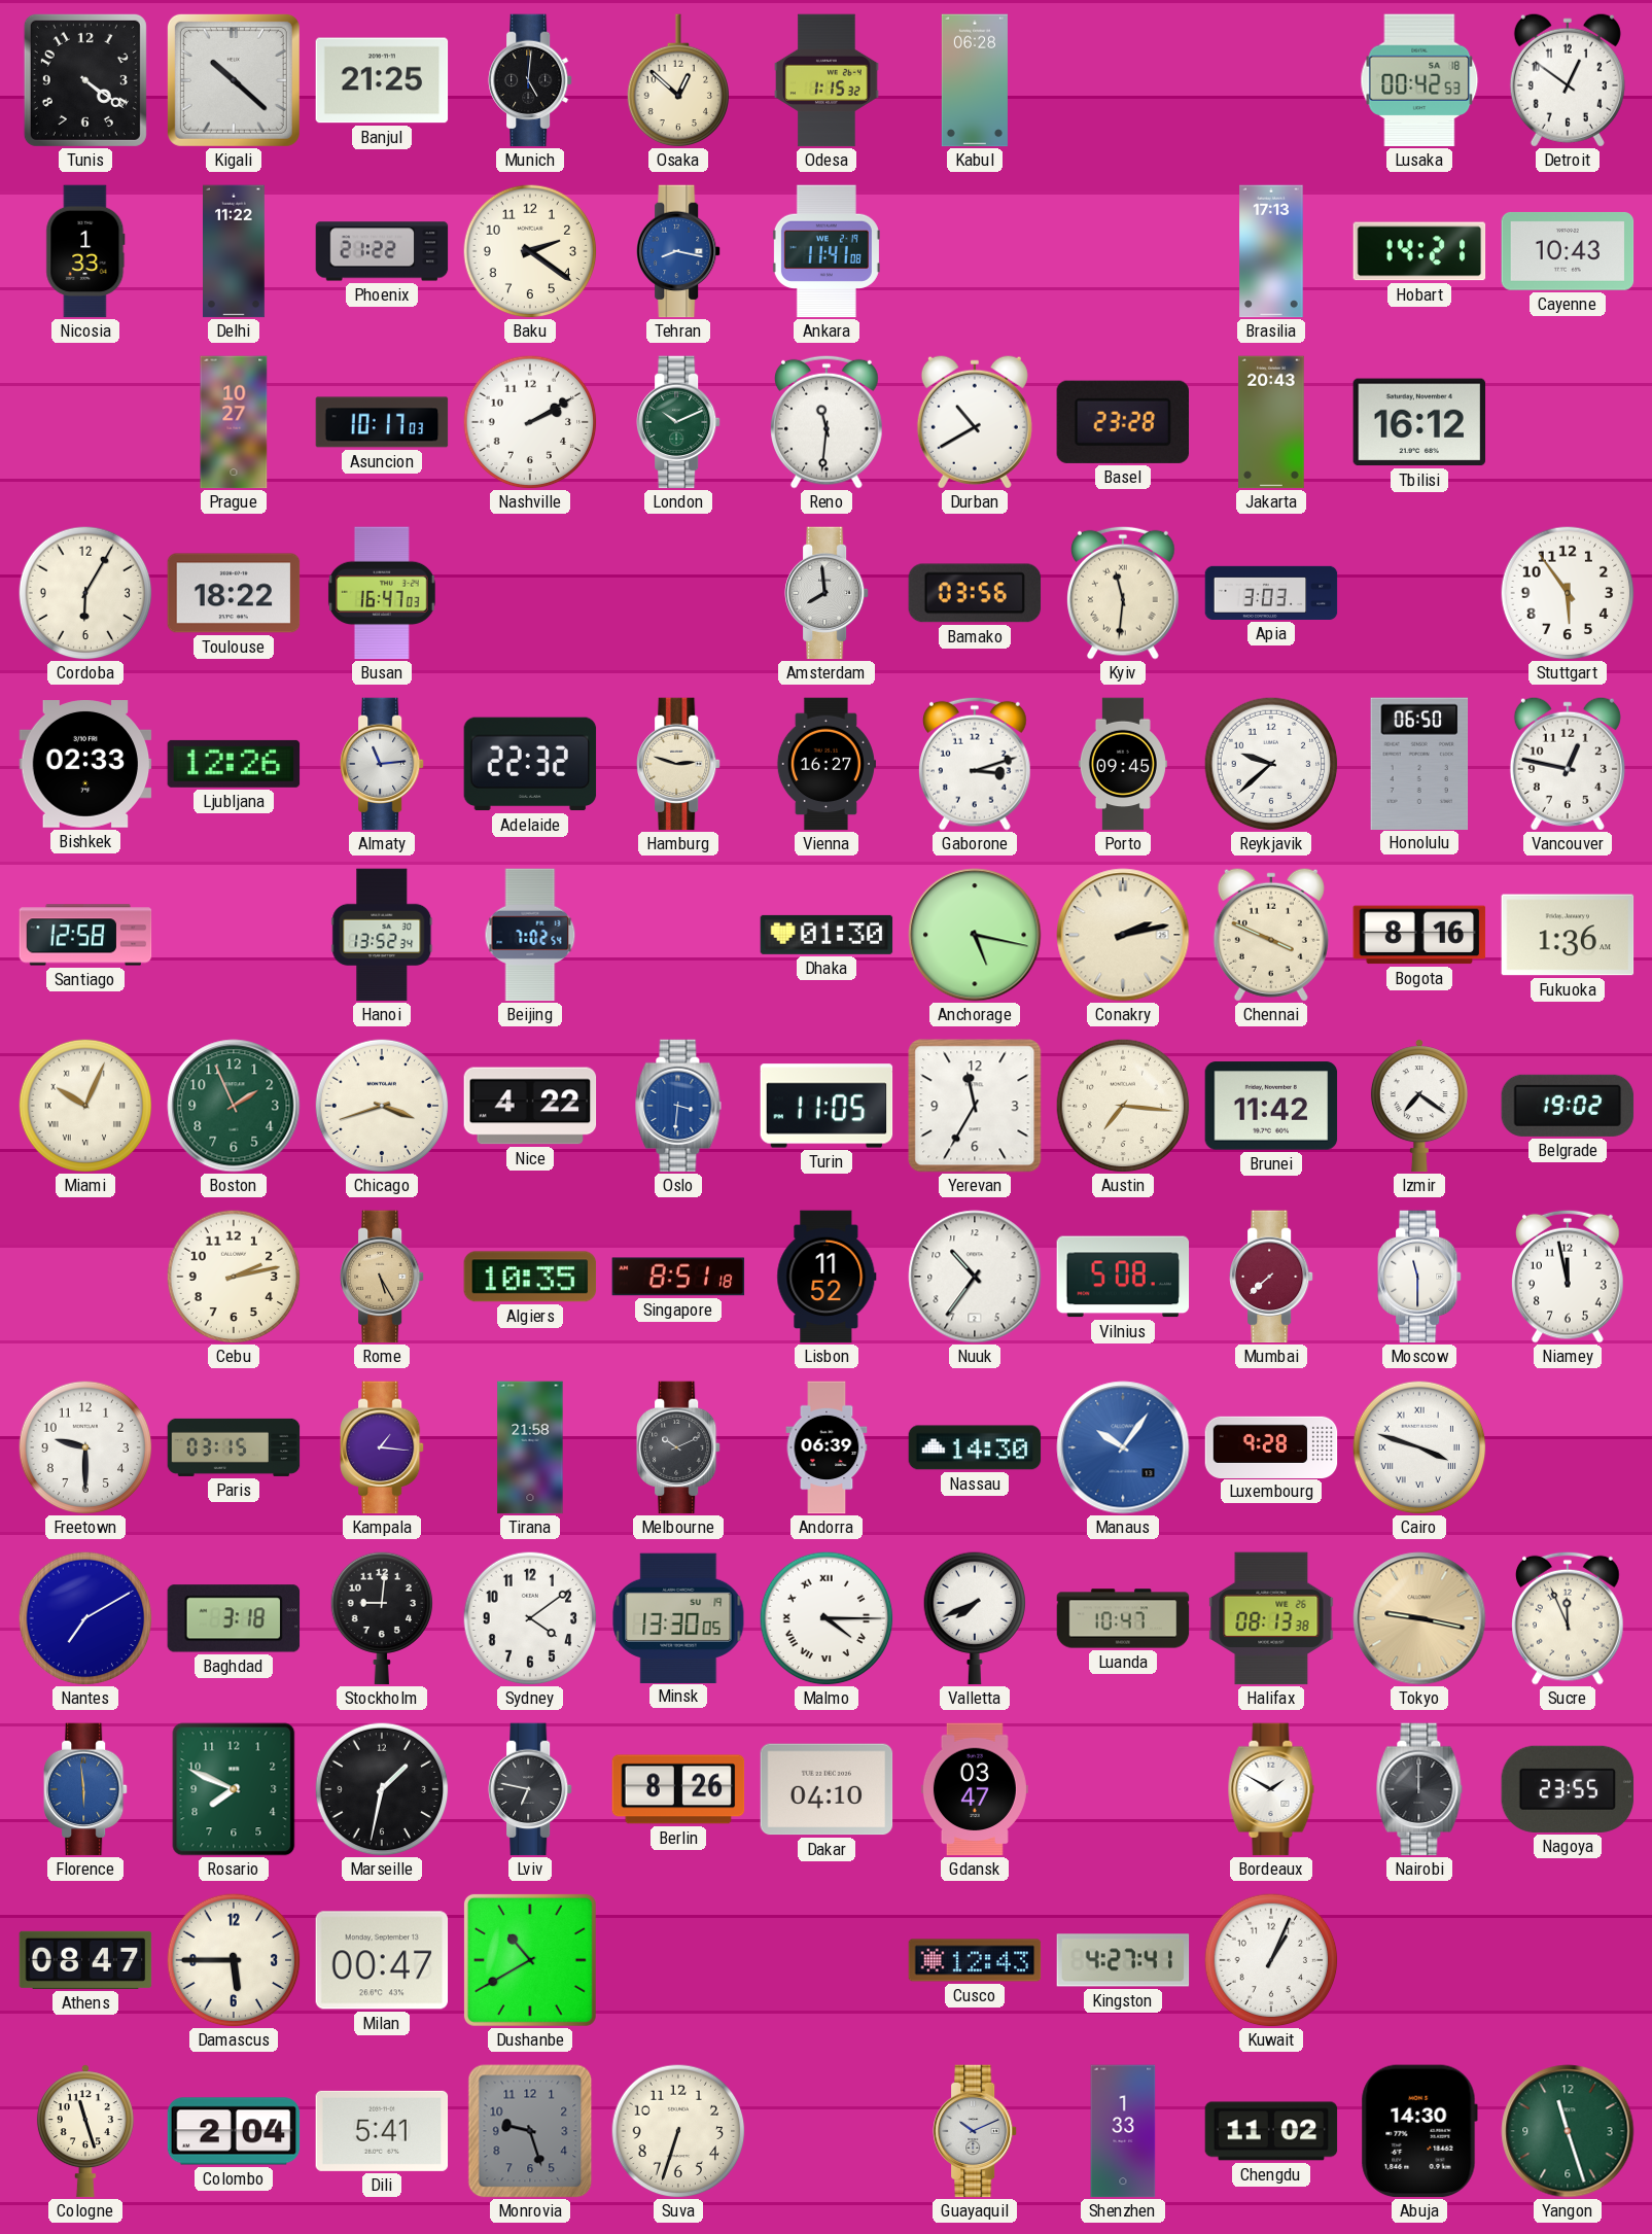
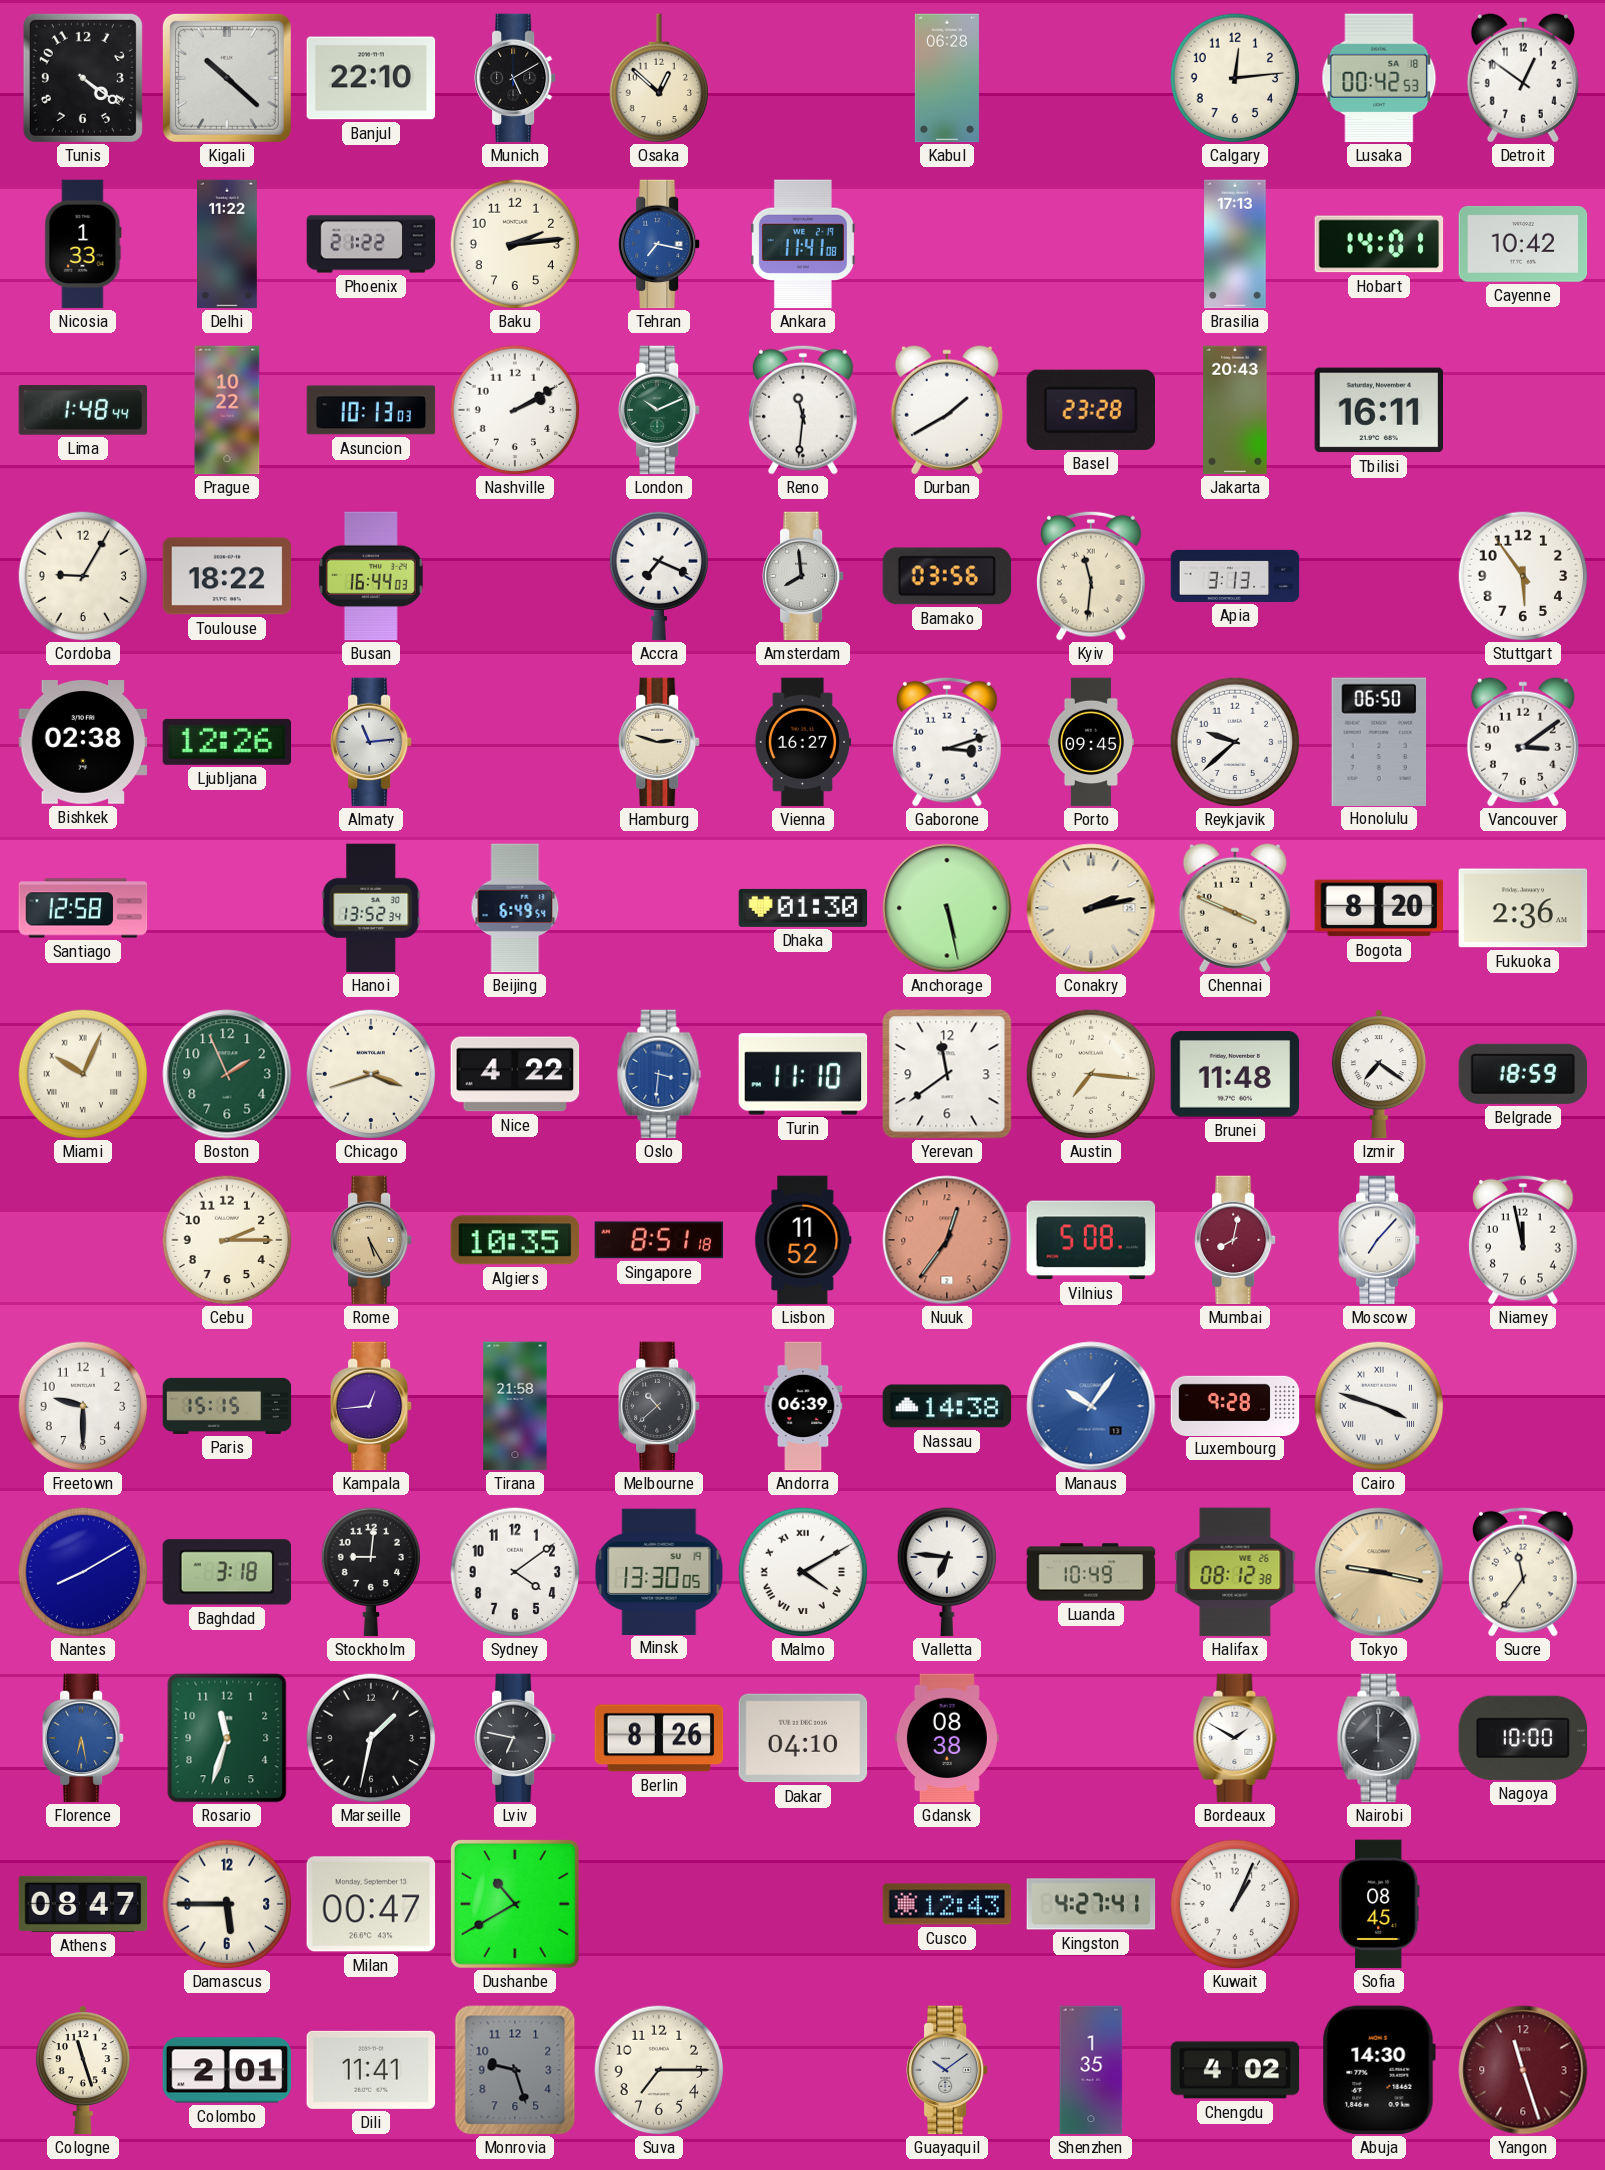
Banjul: 21:25 -> 22:10 (371, 78)
Munich: 5:01 -> 5:10 (516, 78)
Odesa: 1:15 -> none (827, 80)
Calgary: none -> 12:14 (1235, 78)
Baku: 2:21 -> 2:14 (515, 244)
Tehran: 8:17 -> 7:17 (660, 244)
Hobart: 14:21 -> 14:01 (1379, 244)
Cayenne: 10:43 -> 10:42 (1523, 244)
Lima: none -> 1:48 (83, 410)
Prague: 10:27 -> 10:22 (227, 410)
Asuncion: 10:17 -> 10:13 (371, 410)
Durban: 10:40 -> 1:40 (947, 410)
Tbilisi: 16:12 -> 16:11 (1379, 410)
Cordoba: 6:05 -> 9:05 (83, 576)
Busan: 16:47 -> 16:44 (371, 576)
Accra: none -> 7:19 (658, 576)
Apia: 3:03 -> 3:13 (1235, 576)
Bishkek: 02:33 -> 02:38 (83, 743)
Adelaide: 22:32 -> none (530, 764)
Vancouver: 12:47 -> 3:09 (1523, 742)
Beijing: 7:02 -> 6:49 (515, 908)
Anchorage: 5:17 -> 5:28 (947, 908)
Bogota: 8:16 -> 8:20 (1379, 908)
Fukuoka: 1:36 -> 2:36 (1523, 908)
Turin: 11:05 -> 11:10 (803, 1074)
Yerevan: 11:35 -> 11:39 (947, 1074)
Brunei: 11:42 -> 11:48 (1235, 1074)
Belgrade: 19:02 -> 18:59 (1523, 1074)
Cebu: 2:13 -> 2:15 (227, 1240)
Nuuk: 10:36 -> 12:36 (947, 1240)
Nuuk dial: white -> salmon (947, 1240)
Mumbai: 7:38 -> 8:02 (1236, 1240)
Moscow: 11:30 -> 7:07 (1380, 1240)
Paris: 03:15 -> 15:15 (227, 1406)
Kampala: 1:16 -> 12:44 (372, 1406)
Melbourne: 10:11 -> 10:38 (660, 1406)
Nassau: 14:30 -> 14:38 (947, 1406)
Nantes: 7:10 -> 8:10 (83, 1572)
Malmo: 4:15 -> 4:10 (803, 1572)
Valletta: 7:41 -> 6:46 (946, 1572)
Luanda: 10:47 -> 10:49 (1091, 1572)
Halifax: 08:13 -> 08:12 (1235, 1572)
Sucre: 11:56 -> 11:36 (1524, 1572)
Florence: 5:59 -> 6:28 (84, 1738)
Rosario: 7:49 -> 11:33 (227, 1738)
Gdansk: 03:47 -> 08:38 (947, 1738)
Nagoya: 23:55 -> 10:00 (1523, 1738)
Sofia: none -> 08:45 (1380, 1904)
Colombo: 2:04 -> 2:01 (227, 2070)
Dili: 5:41 -> 11:41 (371, 2070)
Suva: 6:33 -> 7:15 (659, 2070)
Guayaquil: 10:11 -> 10:09 (948, 2070)
Shenzhen: 1:33 -> 1:35 (1091, 2070)
Chengdu: 11:02 -> 4:02 (1235, 2070)
Yangon dial: green -> burgundy (1523, 2070)
